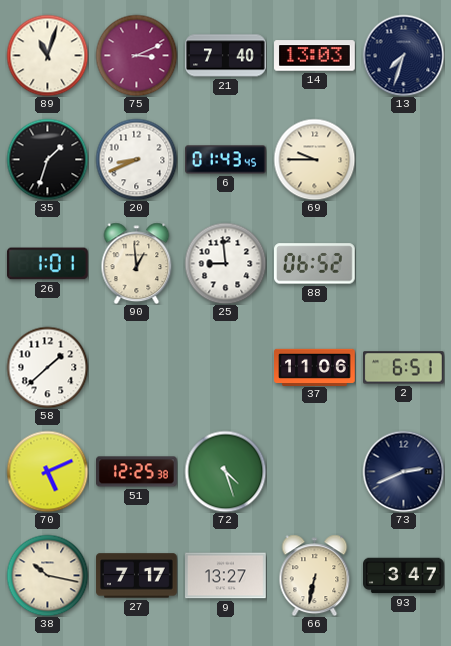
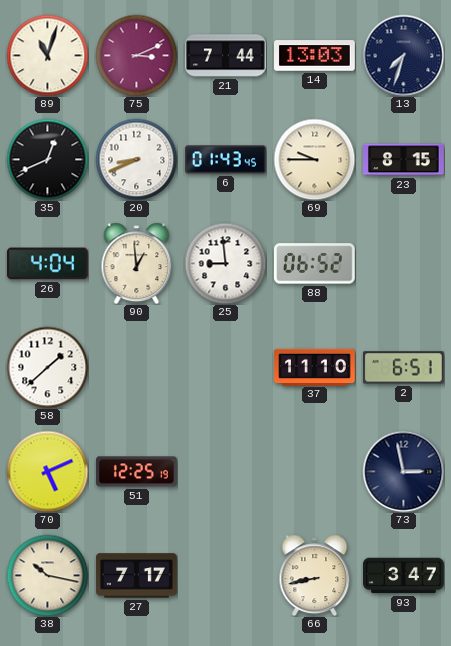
21: 7:40 -> 7:44 (226, 56)
35: 1:33 -> 12:41 (47, 159)
23: none -> 8:15 (404, 160)
26: 1:01 -> 4:04 (47, 264)
37: 11:06 -> 11:10 (315, 367)
51: 12:25:38 -> 12:25:19 (137, 472)
72: 4:27 -> none (225, 471)
73: 2:41 -> 2:58 (403, 471)
9: 13:27 -> none (226, 576)
66: 6:32 -> 8:43 (315, 575)
